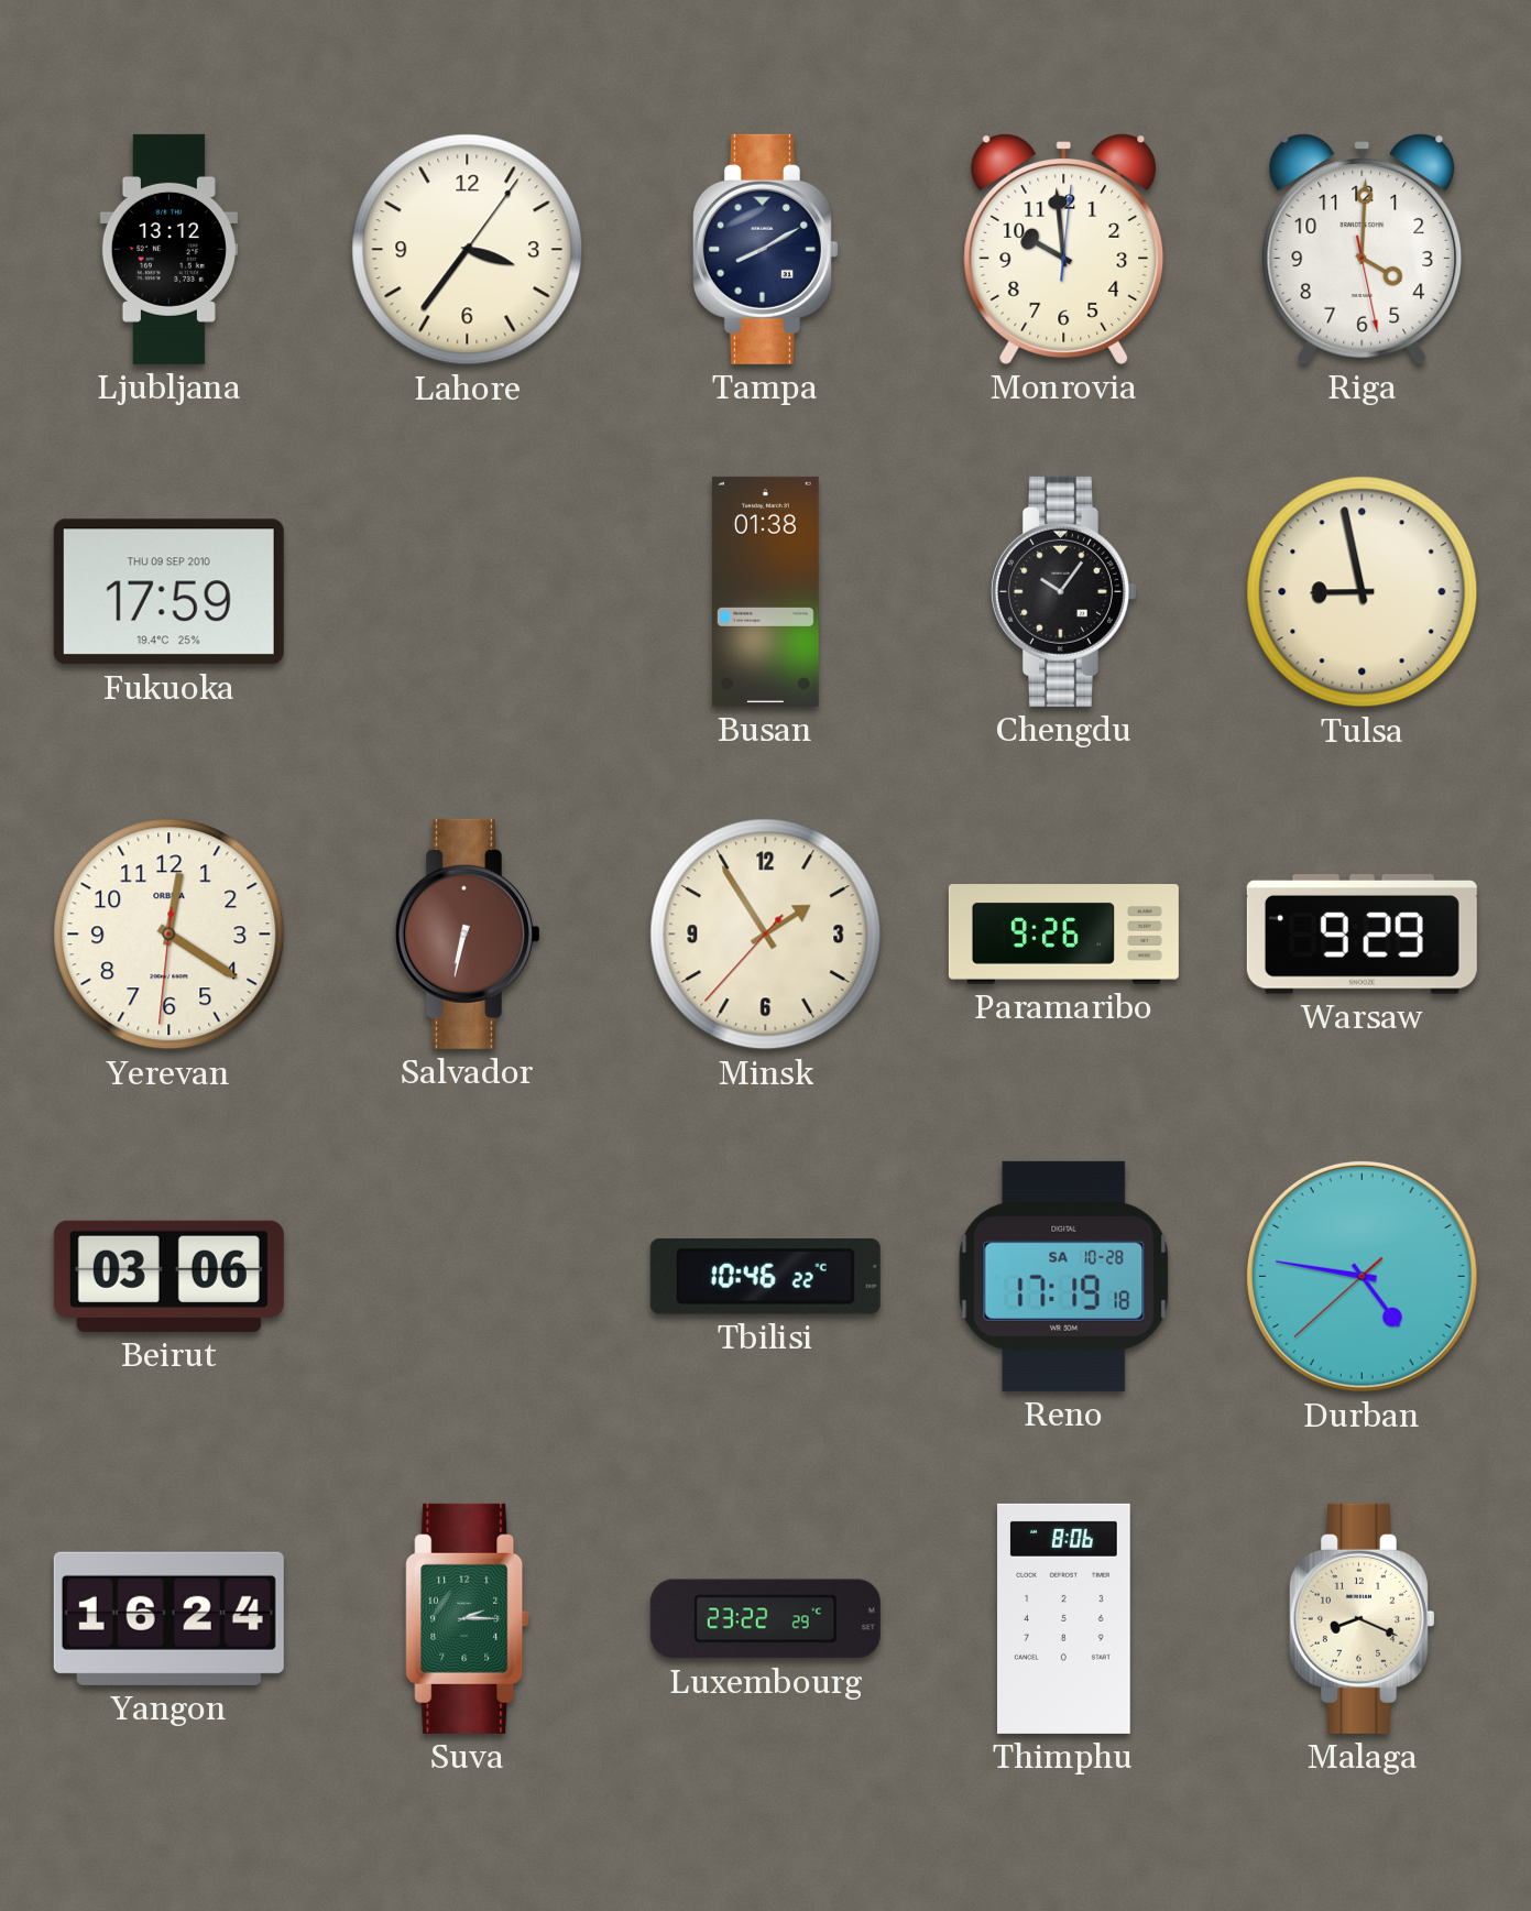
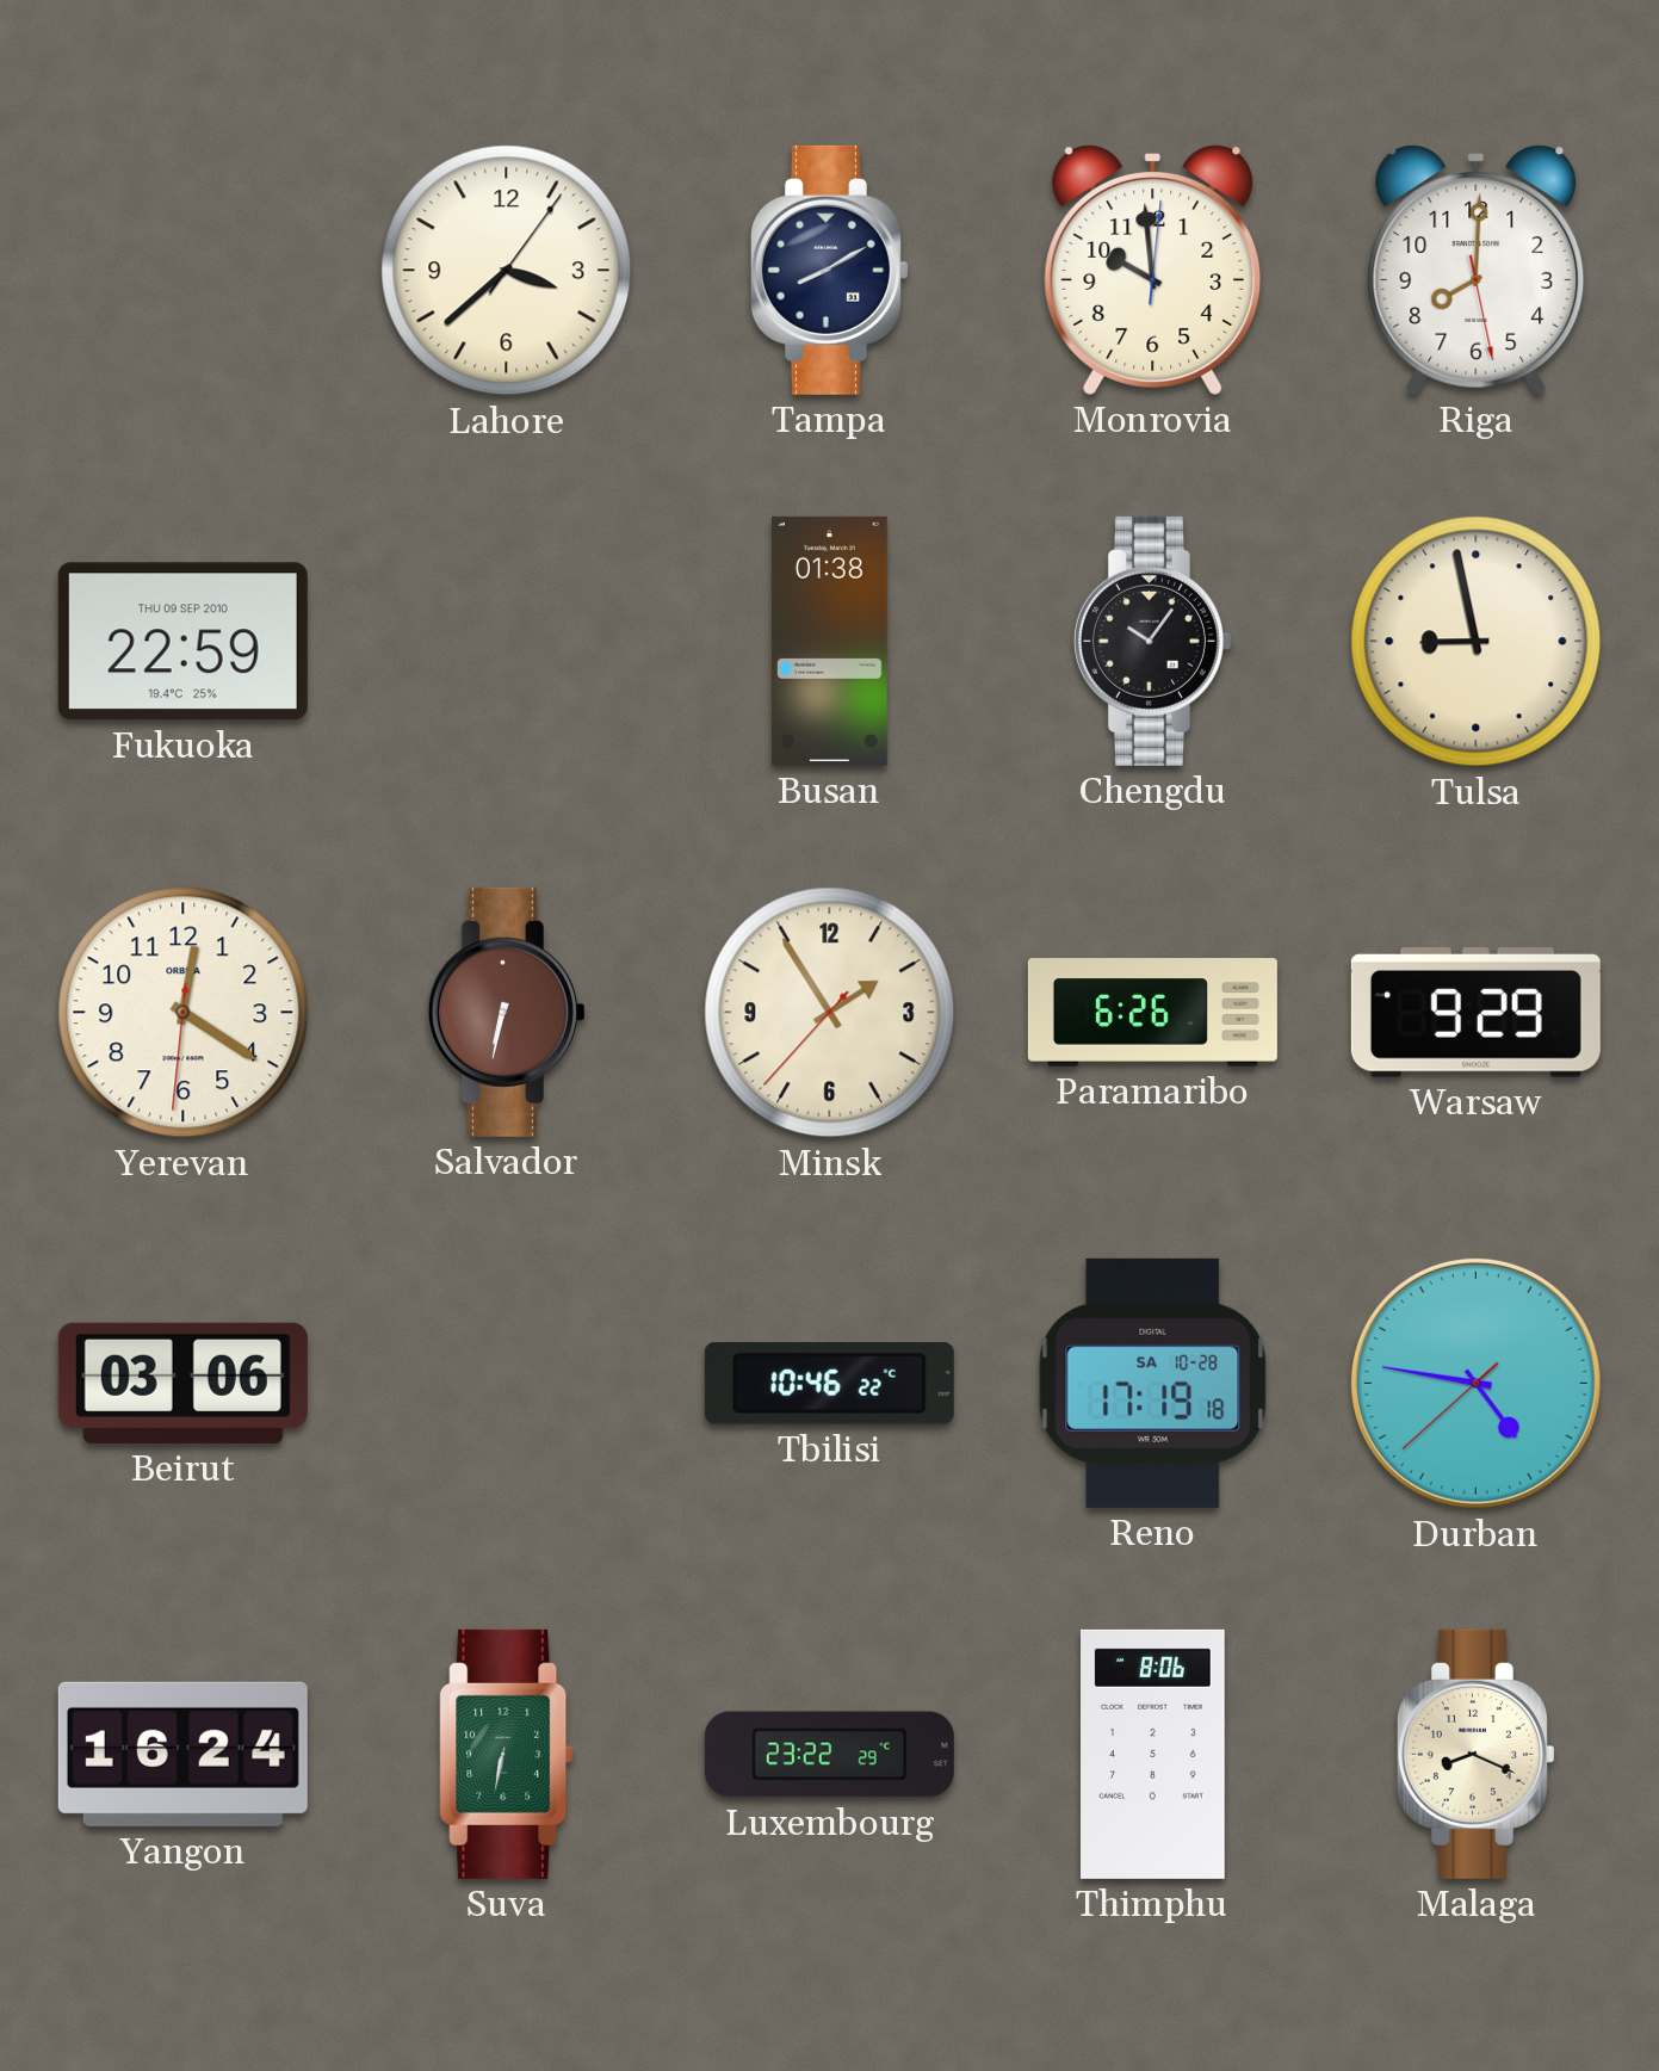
Ljubljana: 13:12 -> none (168, 249)
Lahore: 3:36 -> 3:38 (507, 271)
Riga: 4:00 -> 8:00 (1477, 270)
Fukuoka: 17:59 -> 22:59 (182, 642)
Paramaribo: 9:26 -> 6:26 (1152, 1013)
Suva: 2:15 -> 6:32 (507, 1754)
